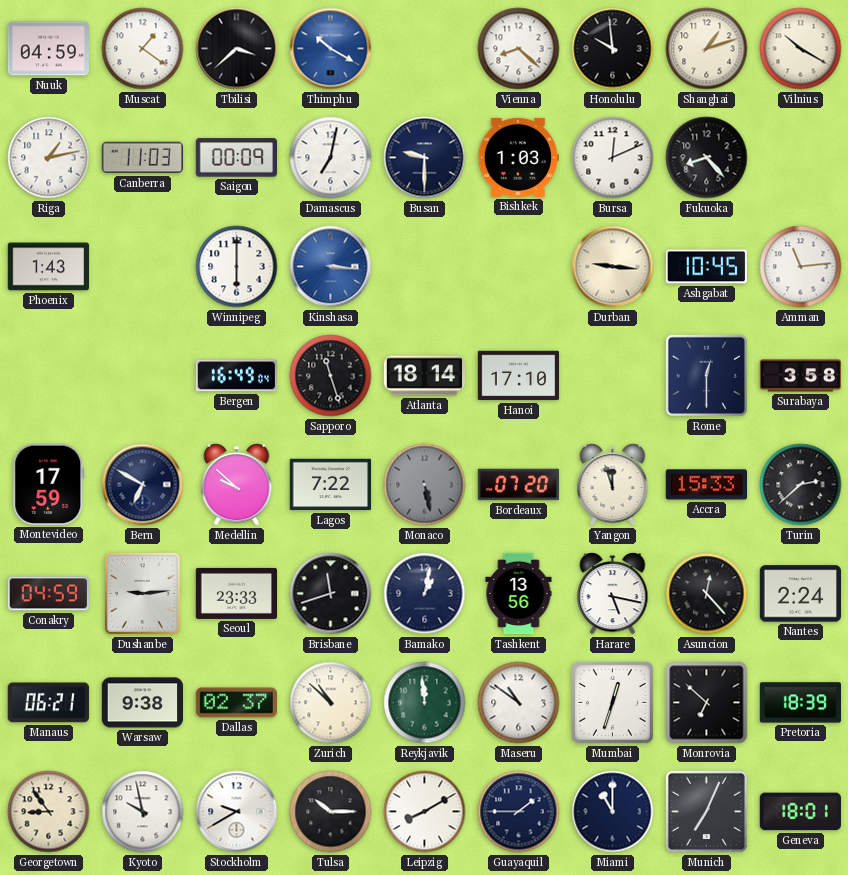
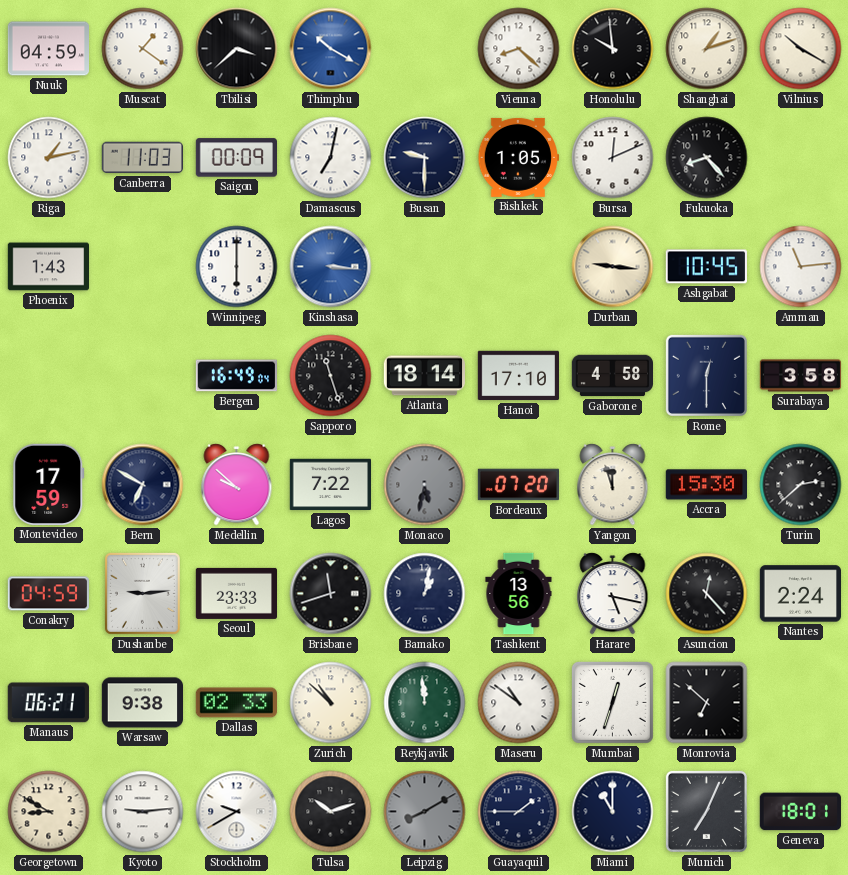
Bishkek: 1:03 -> 1:05 (518, 157)
Gaborone: none -> 4:58 (613, 376)
Monaco: 5:28 -> 5:32 (425, 485)
Accra: 15:33 -> 15:30 (706, 485)
Dallas: 02:37 -> 02:33 (236, 703)
Pretoria: 18:39 -> none (800, 703)
Georgetown: 8:54 -> 8:50 (49, 812)
Kyoto: 9:58 -> 9:14 (143, 812)
Tulsa: 10:15 -> 10:12 (331, 812)
Leipzig dial: white -> grey (425, 812)
